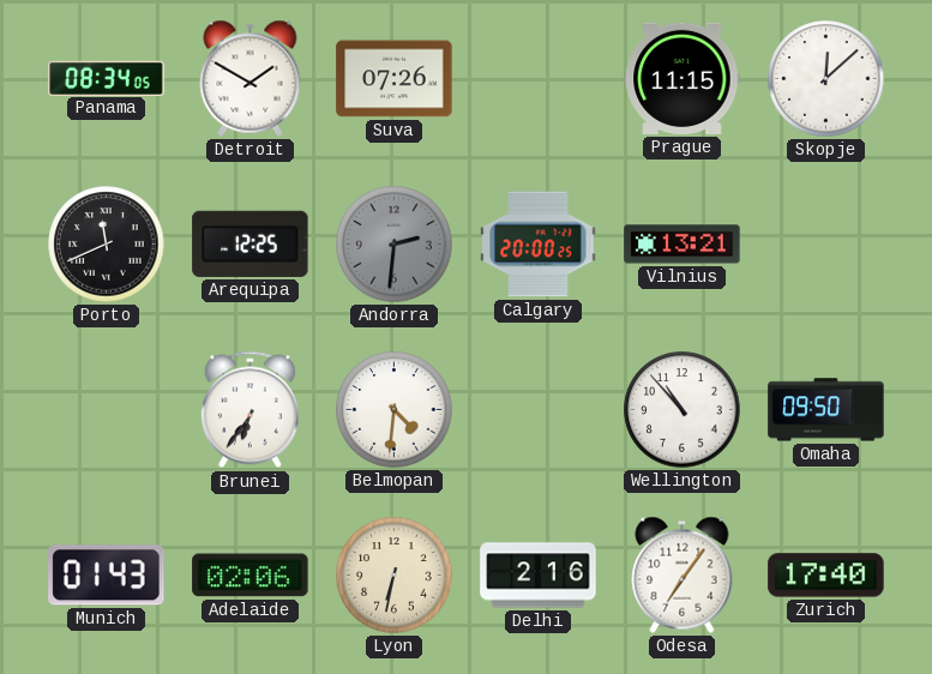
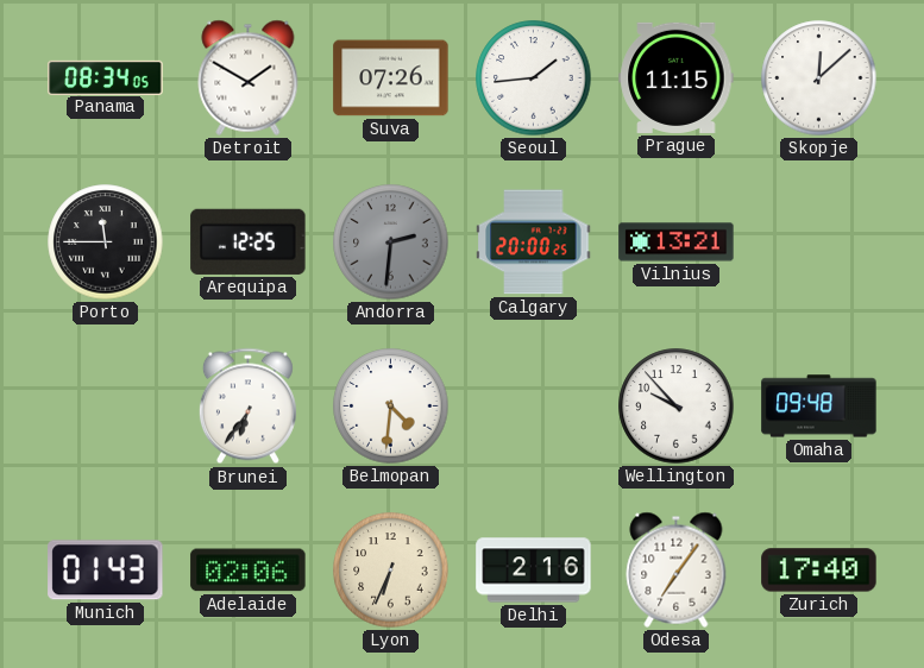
Seoul: none -> 1:44 (534, 78)
Porto: 11:41 -> 11:45 (106, 242)
Wellington: 10:53 -> 9:53 (677, 407)
Omaha: 09:50 -> 09:48 (819, 407)
Lyon: 6:32 -> 6:34 (391, 571)
